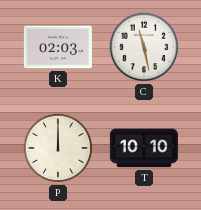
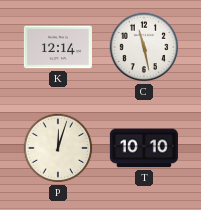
K: 02:03 -> 12:14 (58, 47)
P: 12:00 -> 12:03 (58, 148)
